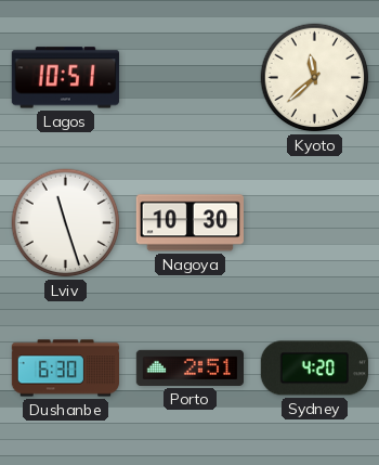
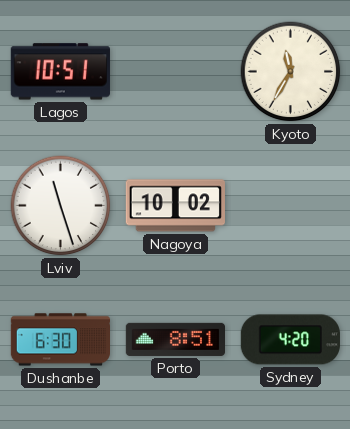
Kyoto: 11:38 -> 11:35 (291, 72)
Nagoya: 10:30 -> 10:02 (175, 206)
Porto: 2:51 -> 8:51 (175, 339)
